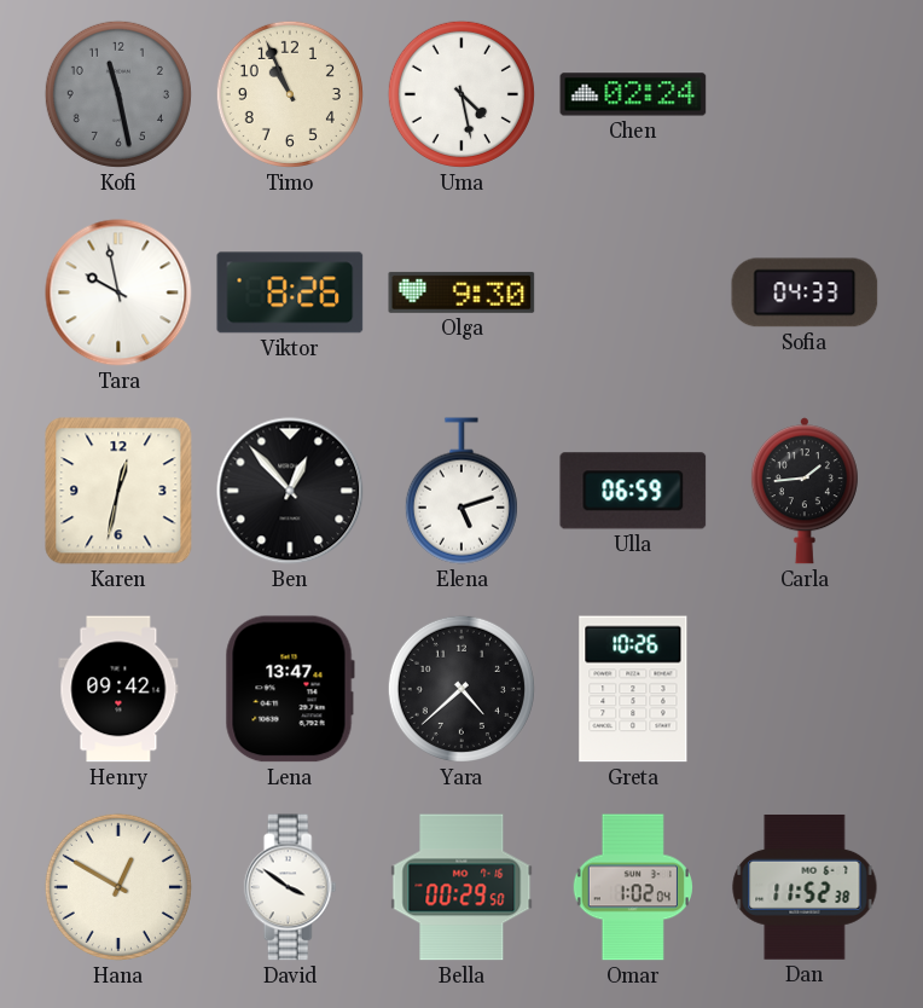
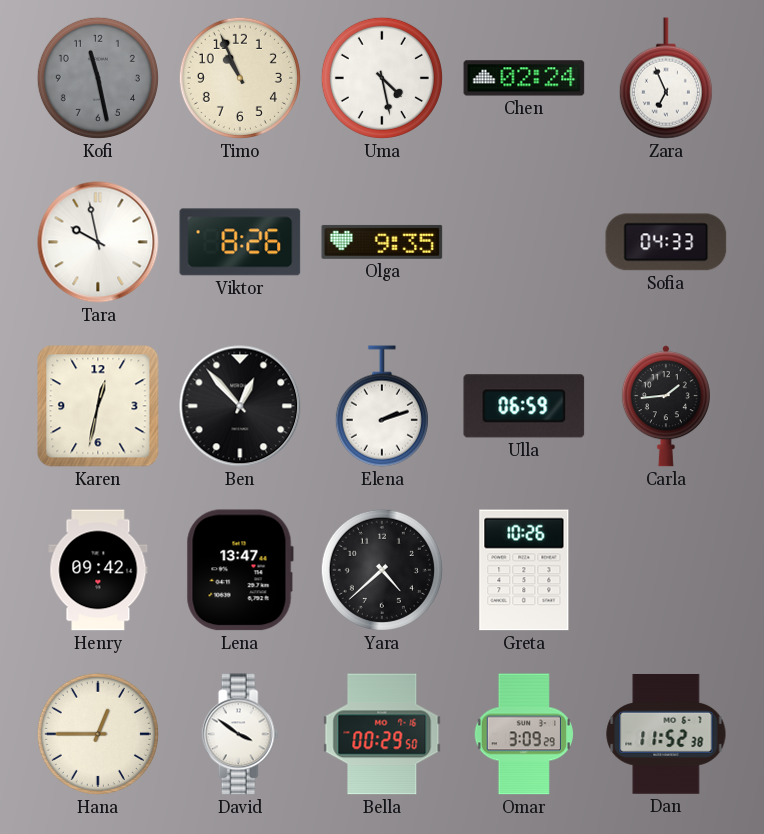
Zara: none -> 6:56 (666, 78)
Olga: 9:30 -> 9:35 (382, 242)
Elena: 5:12 -> 2:12 (382, 406)
Hana: 12:50 -> 12:45 (98, 734)
Omar: 1:02 -> 3:09 (524, 734)
